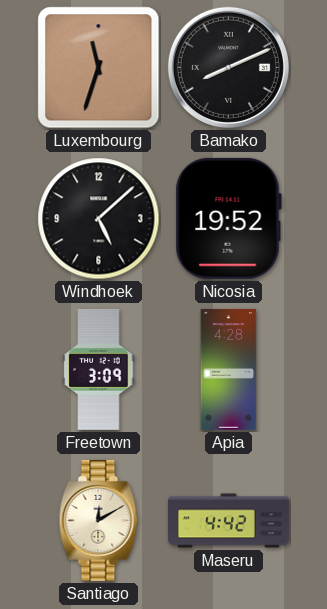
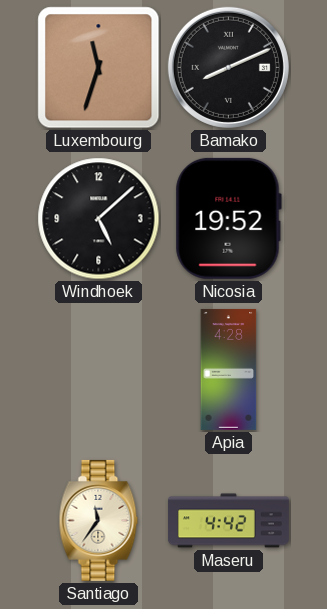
Freetown: 3:09 -> none (99, 369)
Santiago: 12:10 -> 11:36 (99, 520)
